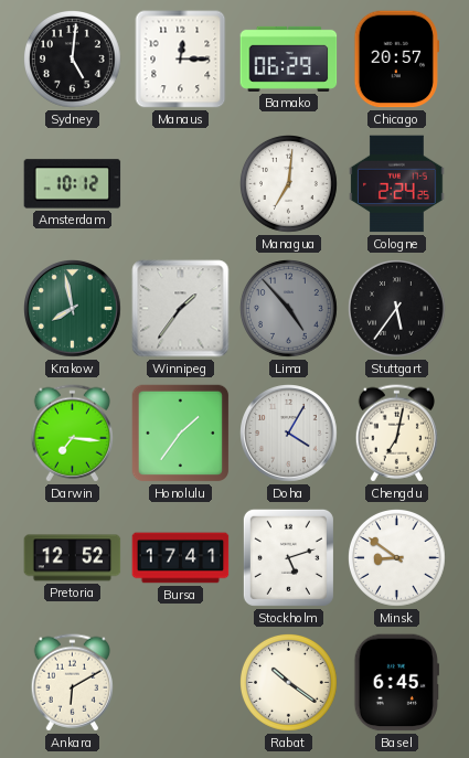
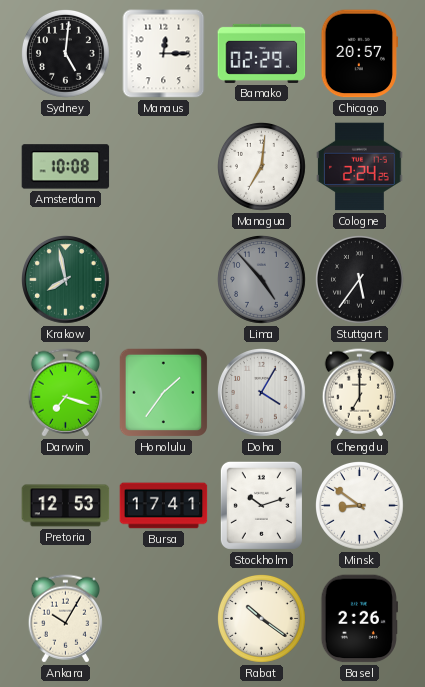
Bamako: 06:29 -> 02:29 (262, 53)
Amsterdam: 10:12 -> 10:08 (66, 167)
Winnipeg: 1:36 -> none (181, 309)
Darwin: 7:16 -> 7:18 (65, 393)
Chengdu: 7:02 -> 7:00 (359, 393)
Pretoria: 12:52 -> 12:53 (66, 506)
Stockholm: 5:12 -> 10:12 (261, 505)
Ankara: 6:10 -> 10:05 (65, 619)
Basel: 6:45 -> 2:26 (359, 619)
